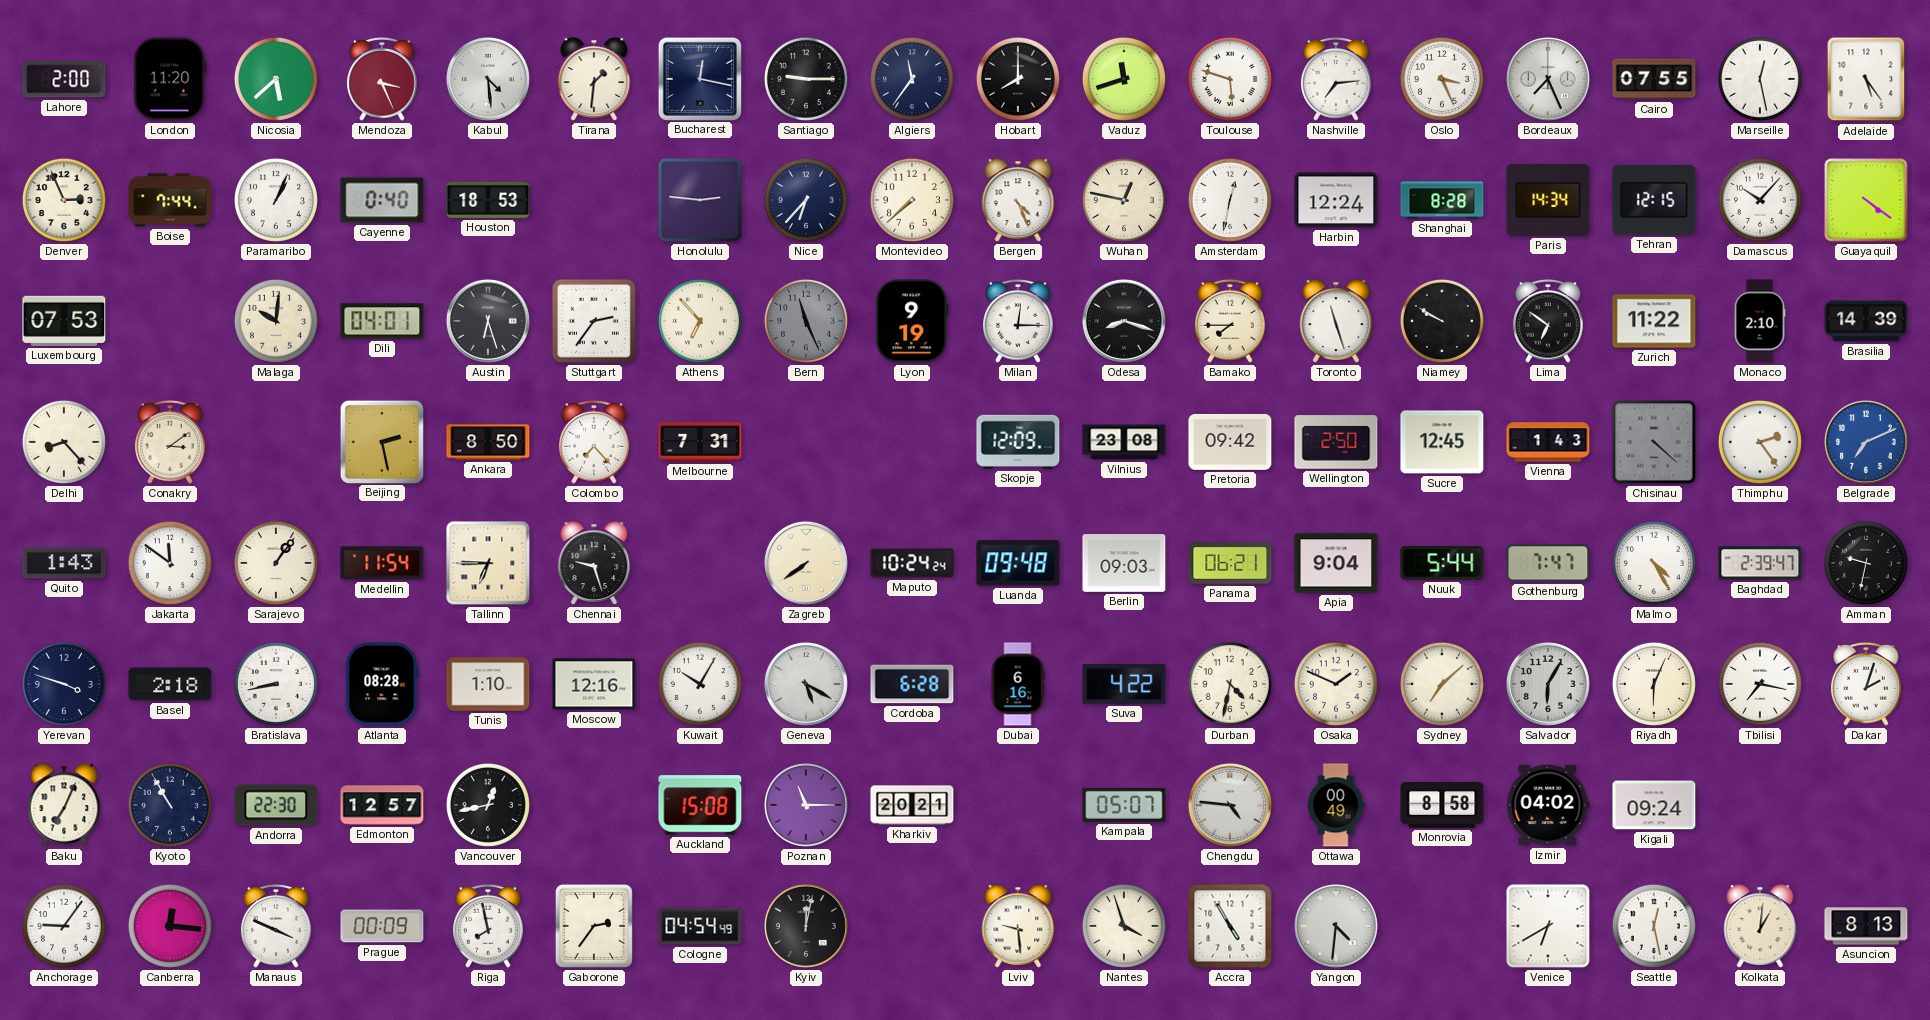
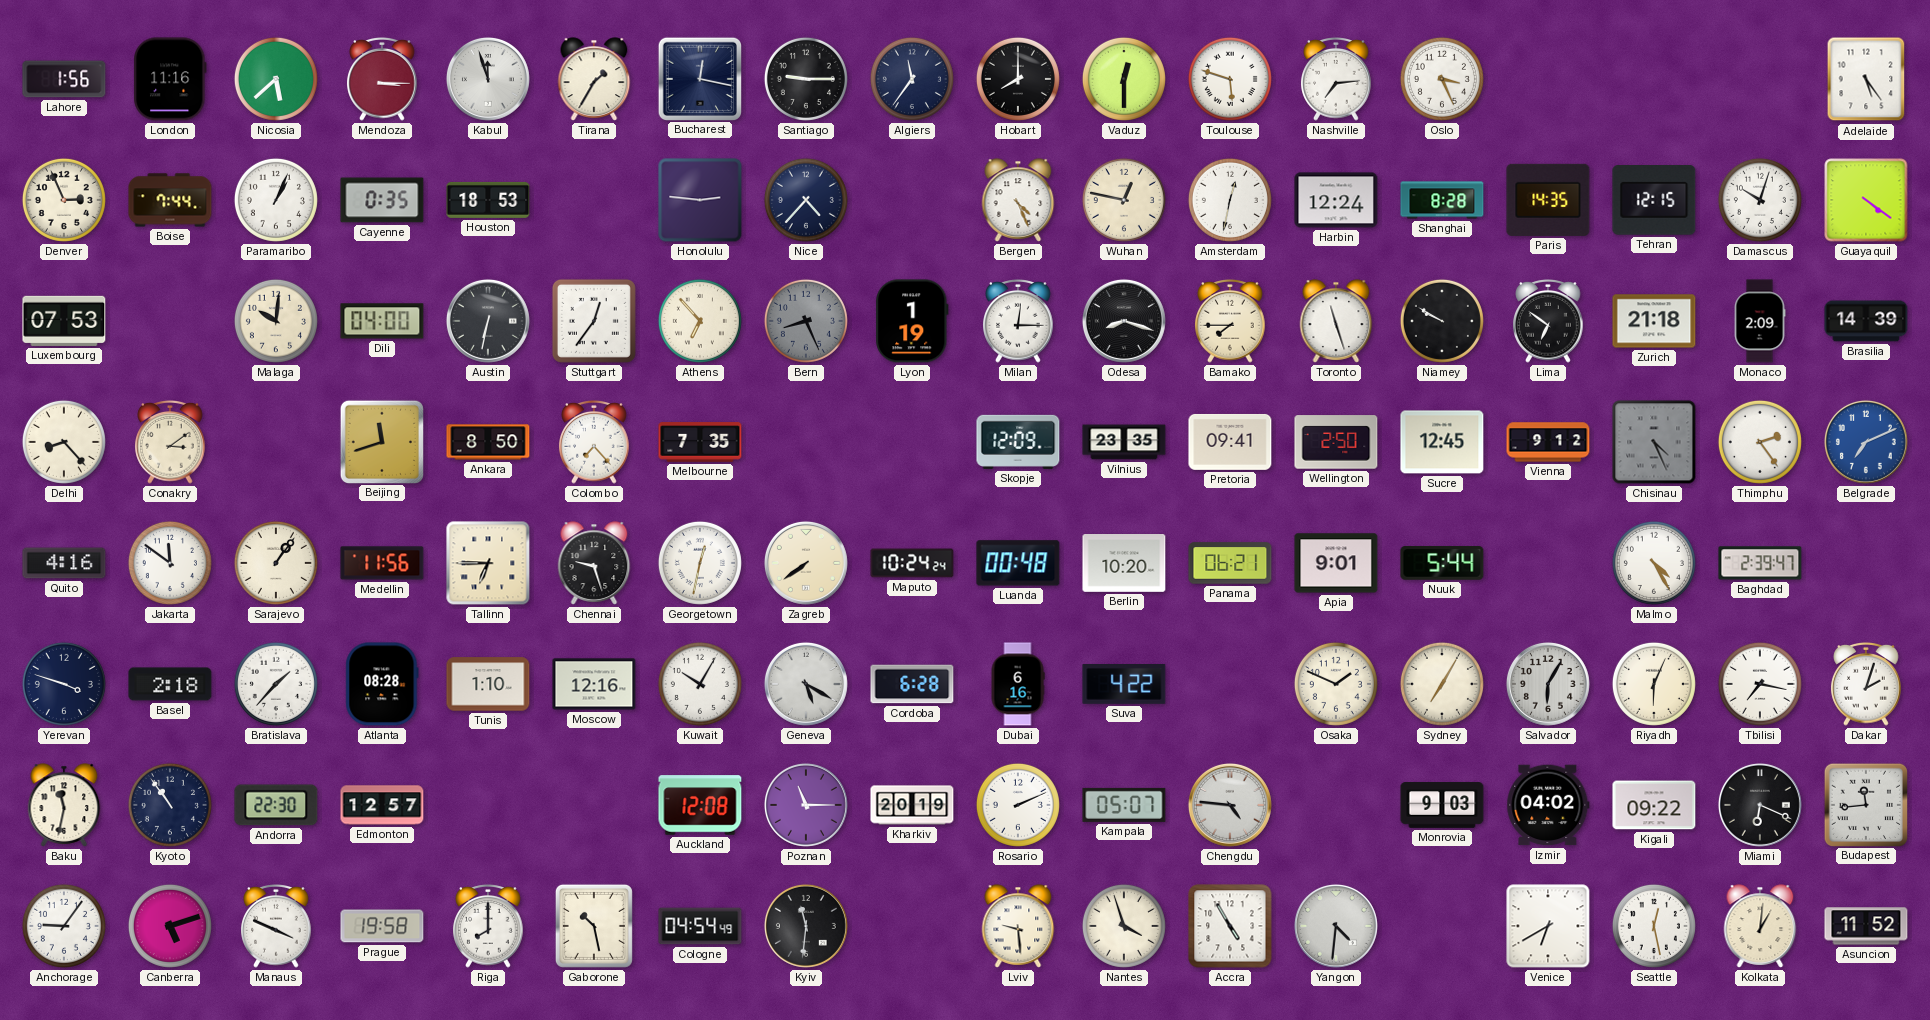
Lahore: 2:00 -> 1:56 (64, 79)
London: 11:20 -> 11:16 (170, 79)
Mendoza: 3:26 -> 3:15 (382, 80)
Kabul: 4:29 -> 11:57 (488, 79)
Tirana: 1:31 -> 1:35 (594, 79)
Vaduz: 11:42 -> 12:30 (1124, 79)
Bordeaux: 7:26 -> none (1548, 79)
Cairo: 07:55 -> none (1654, 79)
Marseille: 12:28 -> none (1760, 79)
Cayenne: 0:40 -> 0:35 (382, 200)
Nice: 6:37 -> 4:37 (806, 200)
Montevideo: 7:38 -> none (912, 200)
Paris: 14:34 -> 14:35 (1548, 200)
Damascus: 10:07 -> 10:03 (1760, 200)
Dili: 04:01 -> 04:00 (382, 321)
Austin: 6:27 -> 6:32 (488, 321)
Stuttgart: 2:36 -> 12:36 (594, 321)
Bern: 11:26 -> 8:26 (806, 321)
Lyon: 9:19 -> 1:19 (912, 321)
Zurich: 11:22 -> 21:18 (1654, 321)
Monaco: 2:10 -> 2:09 (1760, 321)
Beijing: 2:28 -> 11:42 (381, 441)
Melbourne: 7:31 -> 7:35 (700, 442)
Vilnius: 23:08 -> 23:35 (1124, 442)
Pretoria: 09:42 -> 09:41 (1230, 442)
Vienna: 1:43 -> 9:12 (1548, 442)
Chisinau: 4:22 -> 4:26 (1654, 442)
Quito: 1:43 -> 4:16 (64, 563)
Medellin: 11:54 -> 11:56 (382, 563)
Georgetown: none -> 12:32 (700, 563)
Luanda: 09:48 -> 00:48 (1018, 563)
Berlin: 09:03 -> 10:20 (1124, 563)
Apia: 9:04 -> 9:01 (1336, 563)
Gothenburg: 7:47 -> none (1548, 563)
Amman: 9:32 -> none (1866, 563)
Bratislava: 8:43 -> 1:37 (276, 684)
Durban: 4:32 -> none (1230, 684)
Sydney: 7:08 -> 7:05 (1442, 684)
Baku: 7:04 -> 11:32 (64, 805)
Kyoto: 10:55 -> 10:54 (170, 805)
Vancouver: 12:43 -> none (488, 805)
Auckland: 15:08 -> 12:08 (700, 805)
Kharkiv: 20:21 -> 20:19 (912, 805)
Rosario: none -> 2:11 (1018, 805)
Ottawa: 00:49 -> none (1336, 805)
Monrovia: 8:58 -> 9:03 (1442, 805)
Kigali: 09:24 -> 09:22 (1654, 805)
Miami: none -> 6:19 (1760, 805)
Budapest: none -> 11:44 (1865, 804)
Canberra: 12:16 -> 5:12 (170, 926)
Prague: 00:09 -> 19:58 (382, 926)
Riga: 7:58 -> 8:00 (488, 927)
Gaborone: 2:36 -> 10:28 (594, 926)
Kyiv: 12:02 -> 11:31 (806, 926)
Asuncion: 8:13 -> 11:52 (1866, 926)
